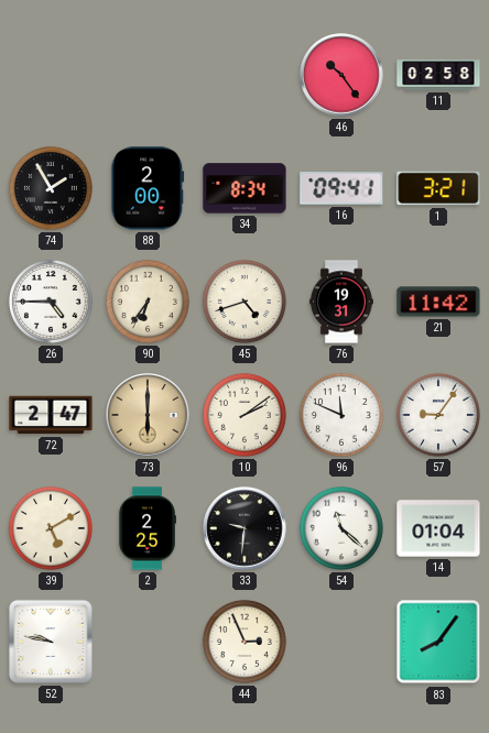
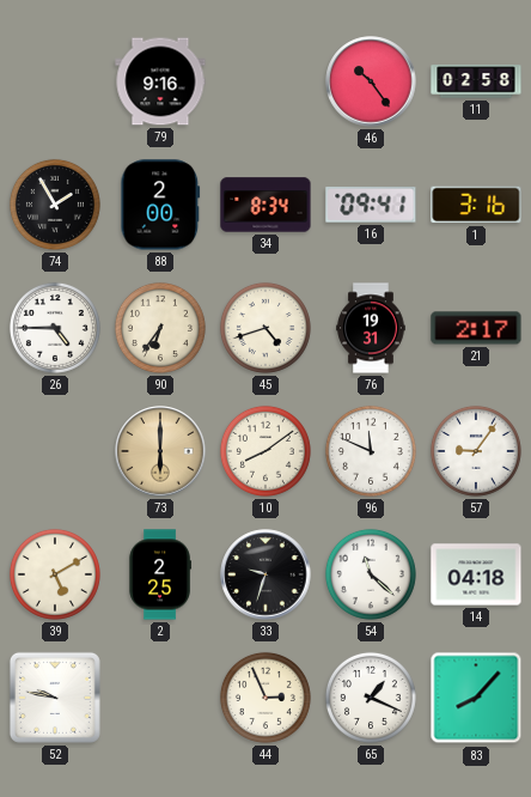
79: none -> 9:16 (160, 81)
1: 3:21 -> 3:16 (476, 205)
21: 11:42 -> 2:17 (476, 328)
72: 2:47 -> none (51, 415)
10: 2:09 -> 8:09 (265, 451)
33: 9:31 -> 9:33 (265, 574)
14: 01:04 -> 04:18 (476, 574)
65: none -> 1:19 (371, 698)
83: 8:06 -> 8:07 (476, 698)
